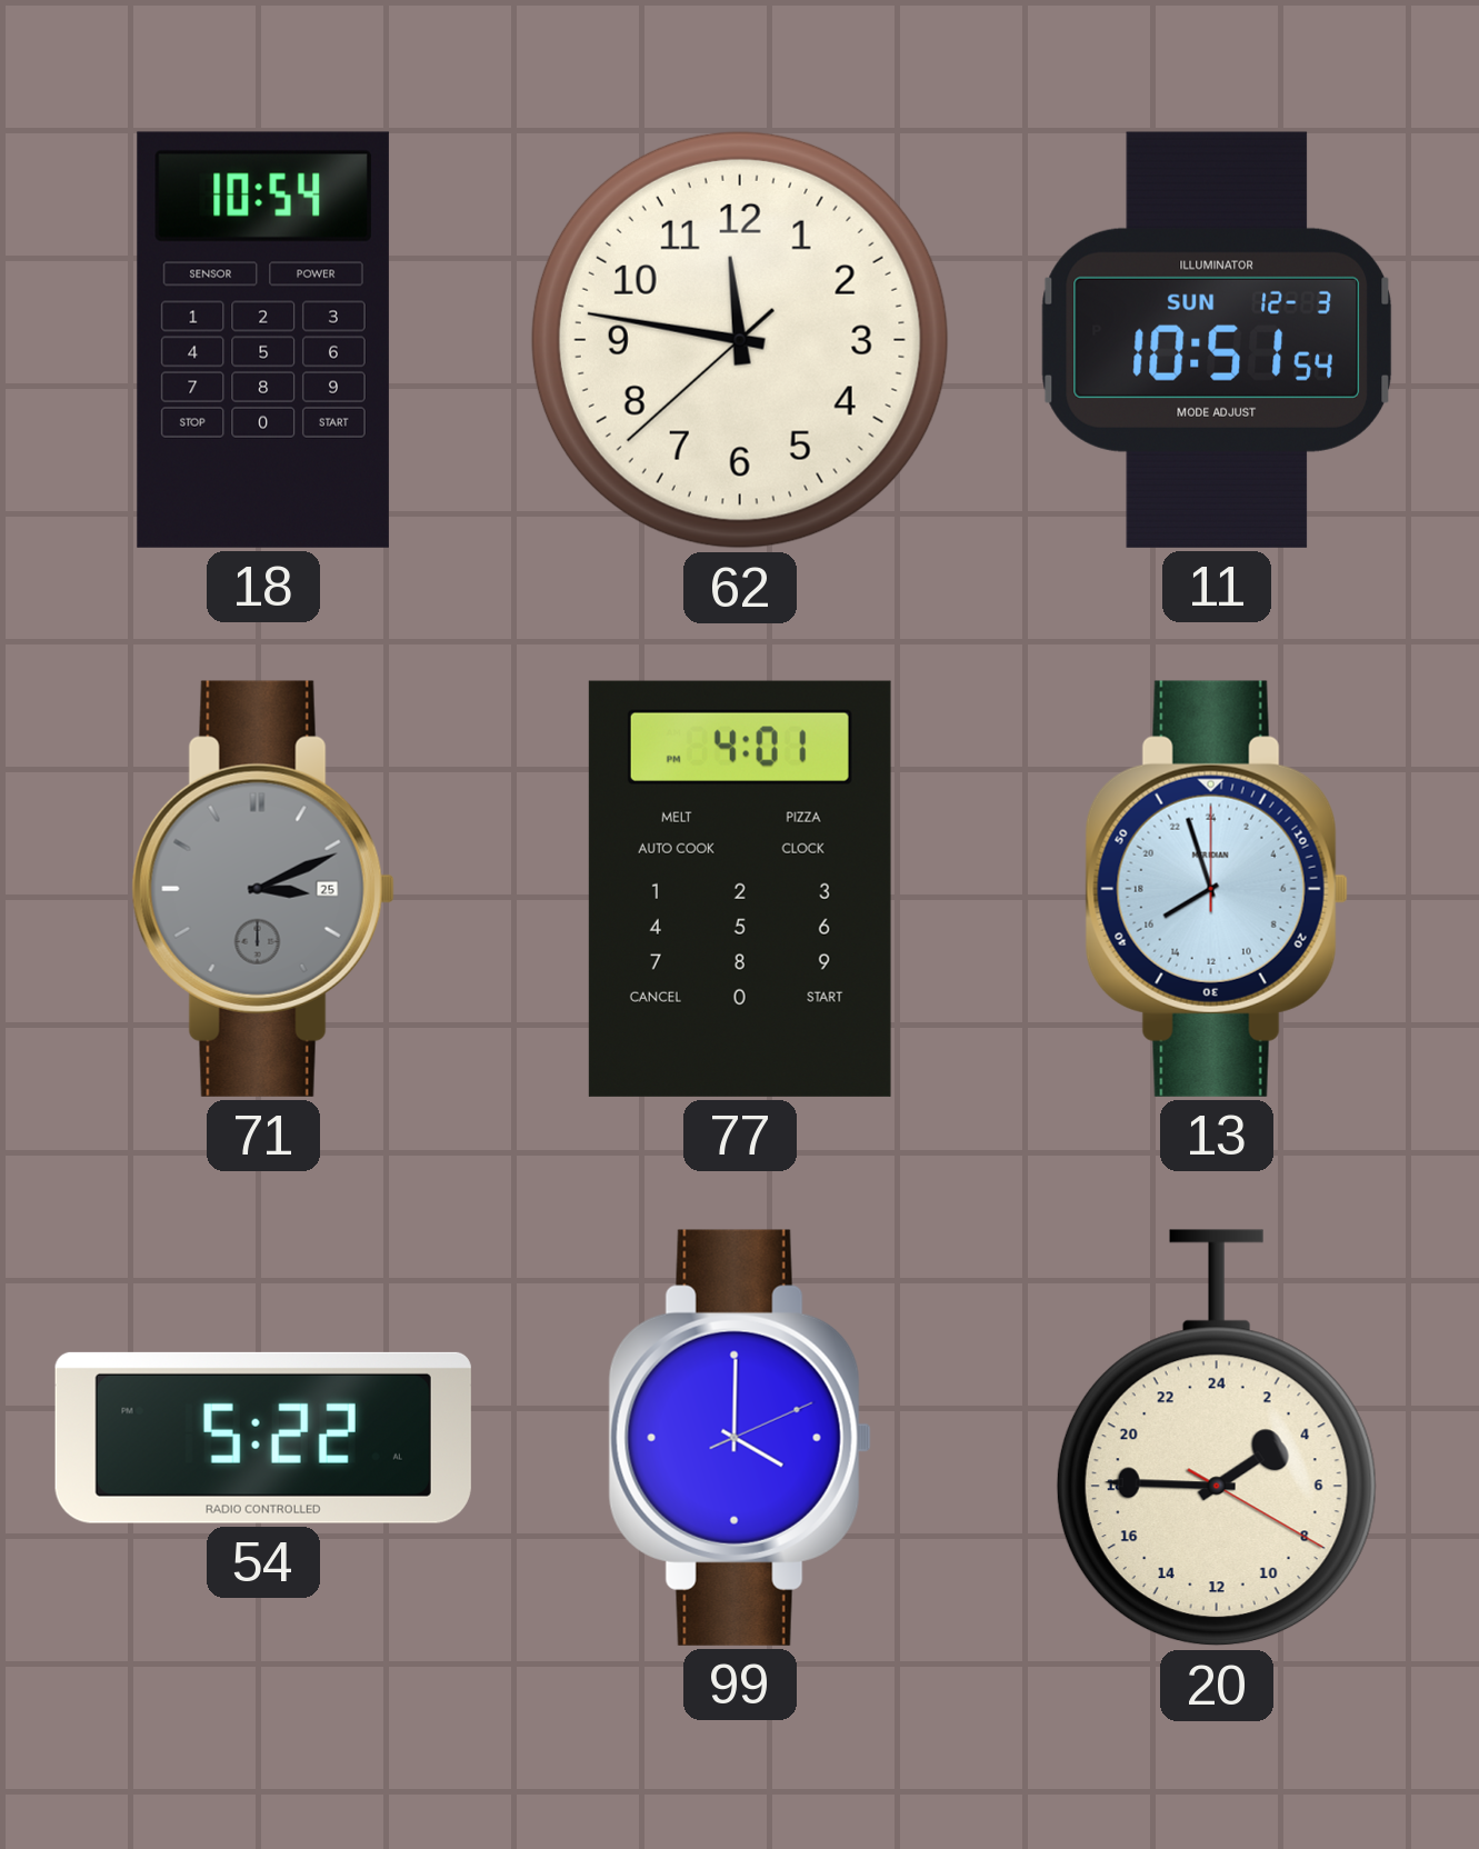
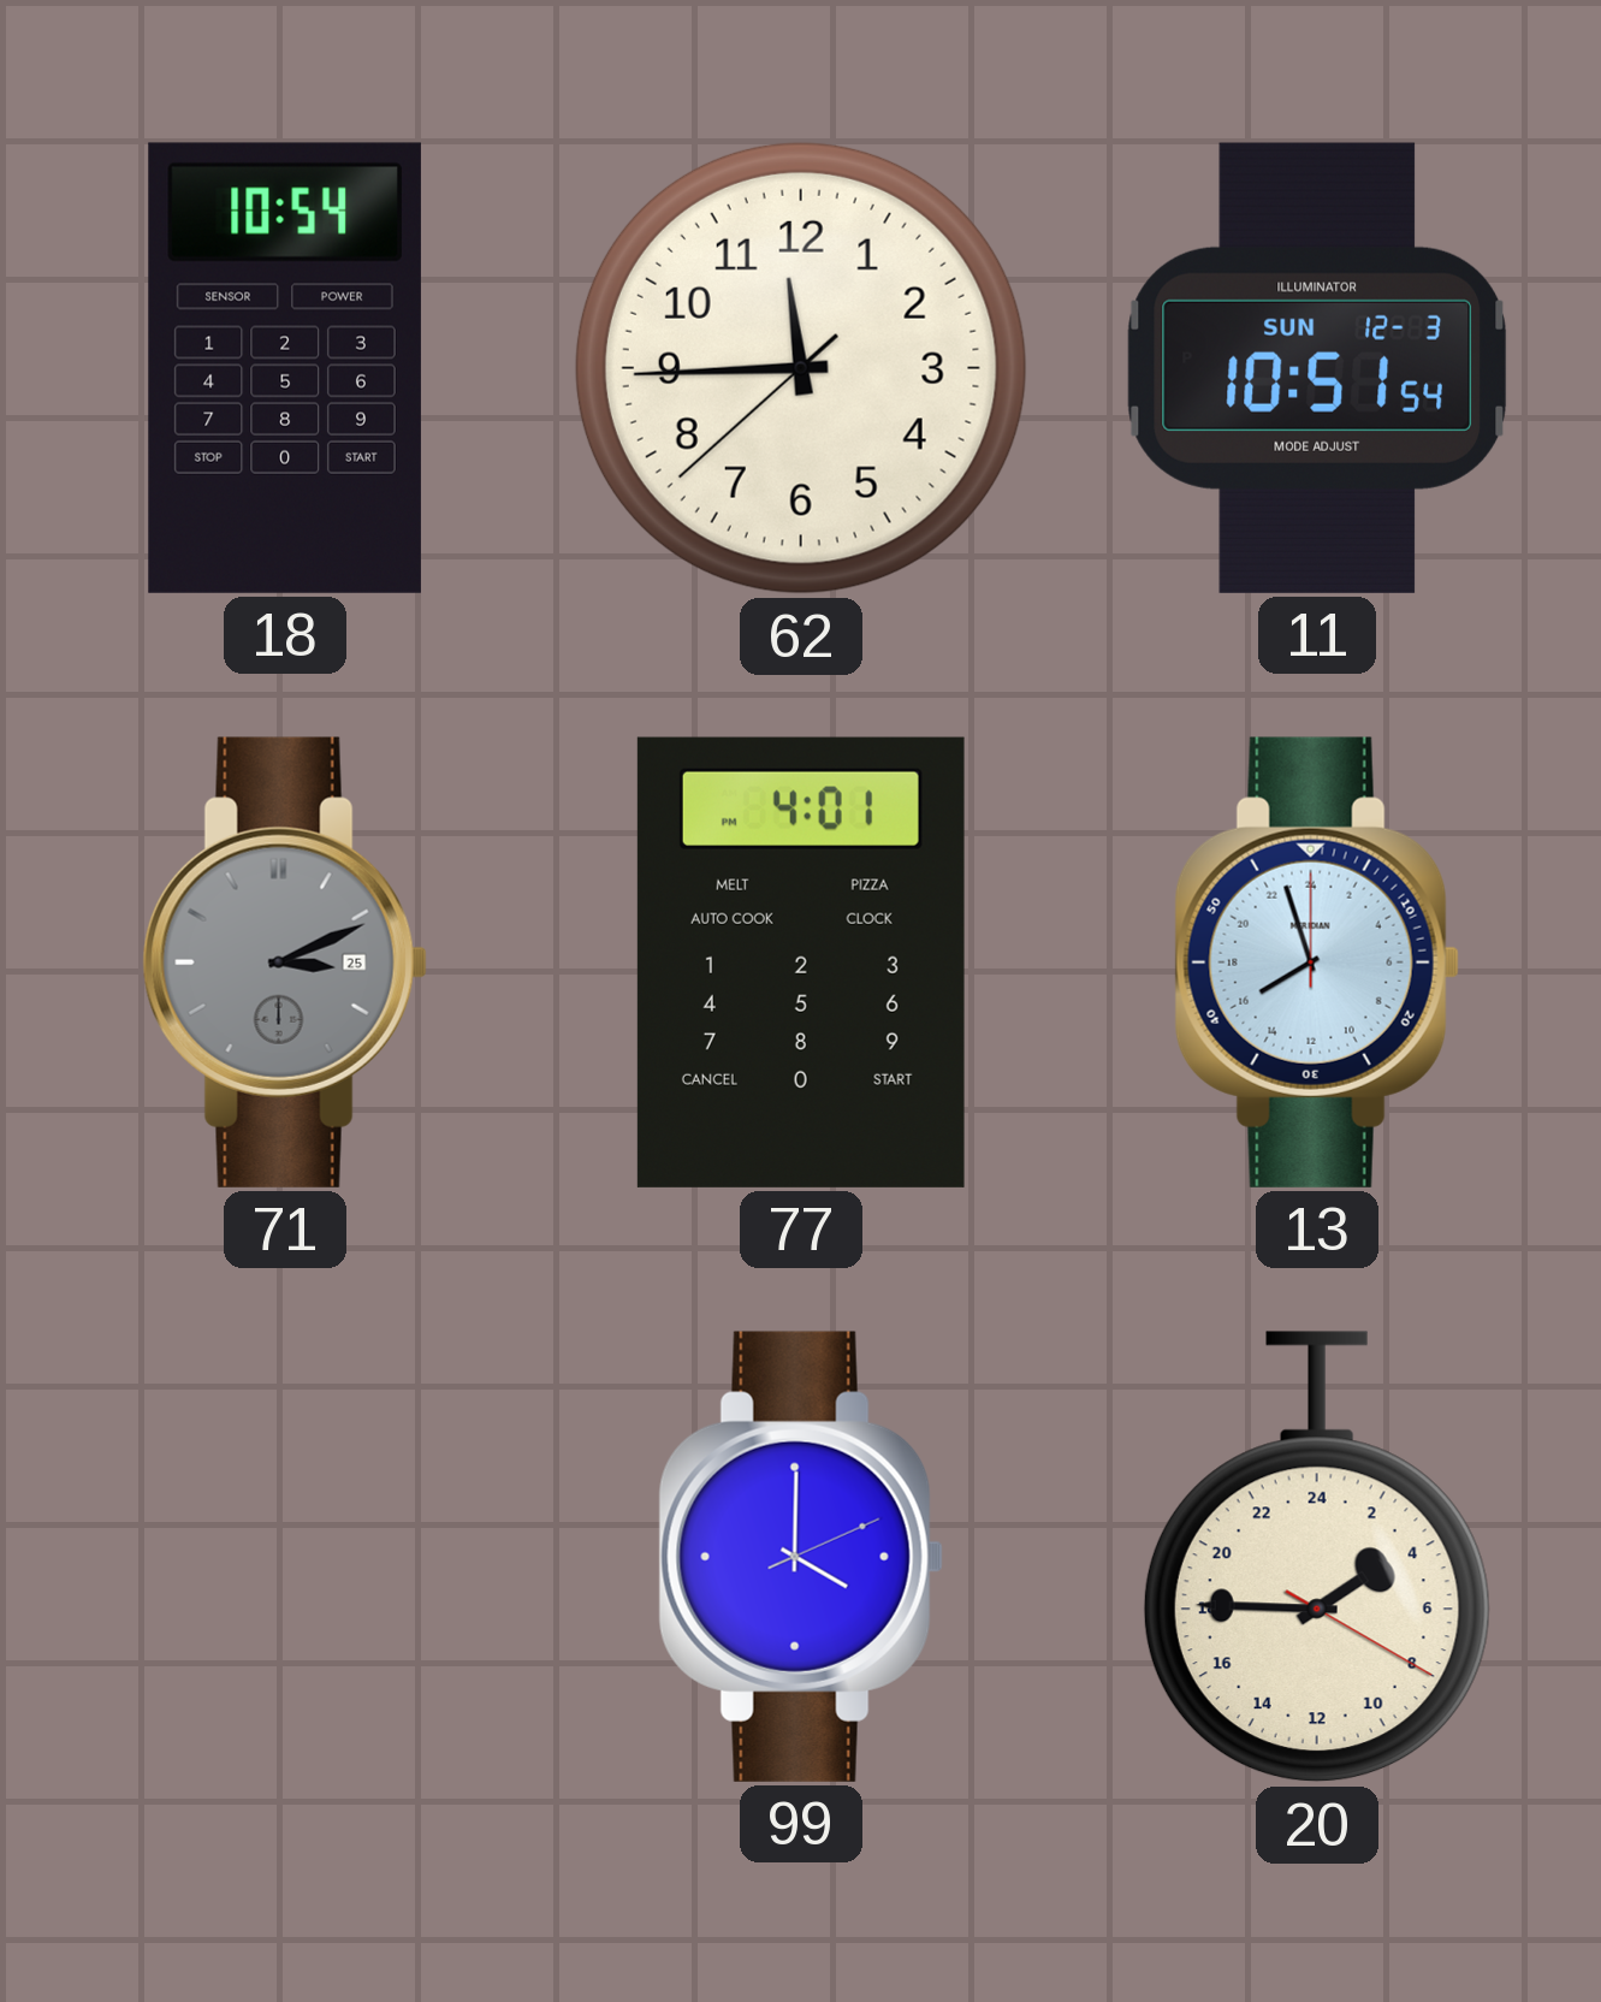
62: 11:46 -> 11:44 (801, 368)
54: 5:22 -> none (263, 1438)
